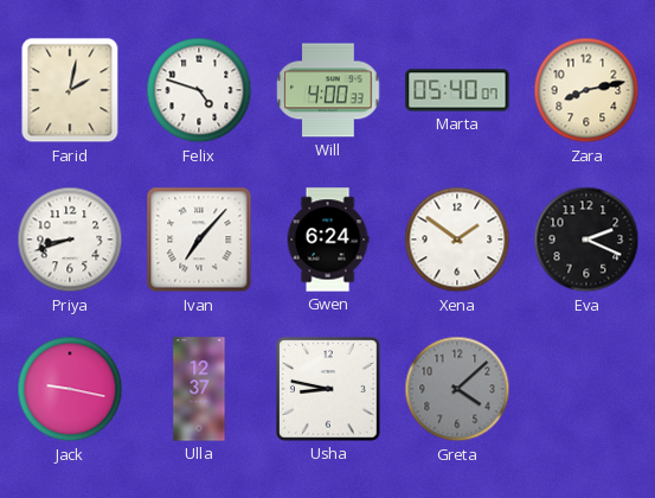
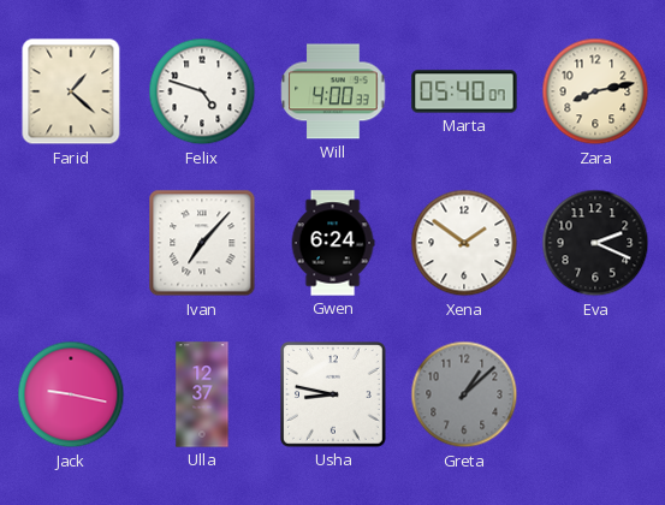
Farid: 2:02 -> 1:22 (71, 91)
Priya: 8:42 -> none (70, 240)
Greta: 4:08 -> 1:08 (464, 394)
